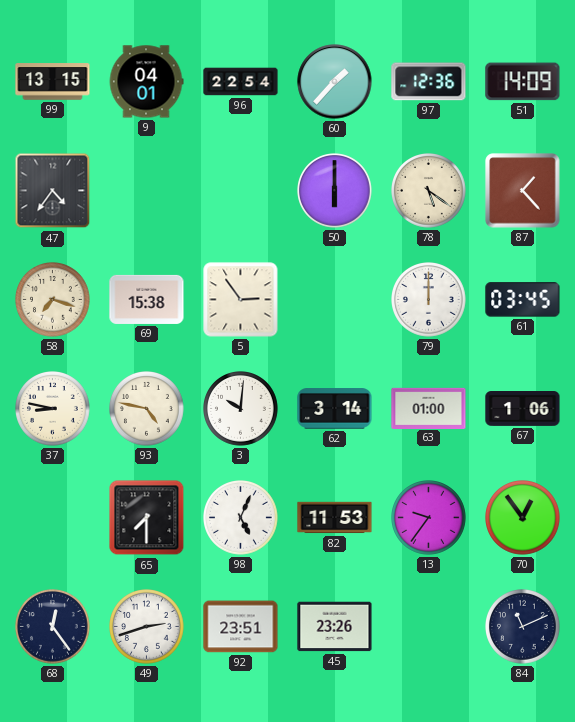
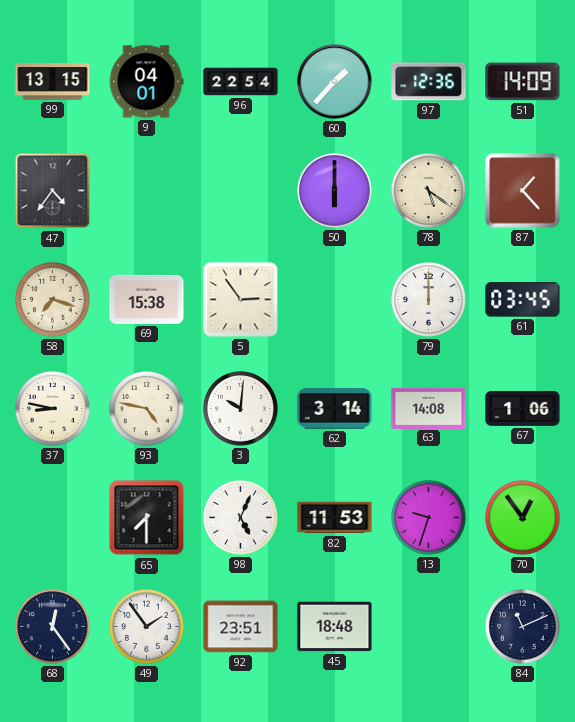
63: 01:00 -> 14:08 (429, 408)
13: 9:36 -> 9:33 (429, 518)
49: 2:42 -> 1:54 (147, 627)
45: 23:26 -> 18:48 (335, 627)
